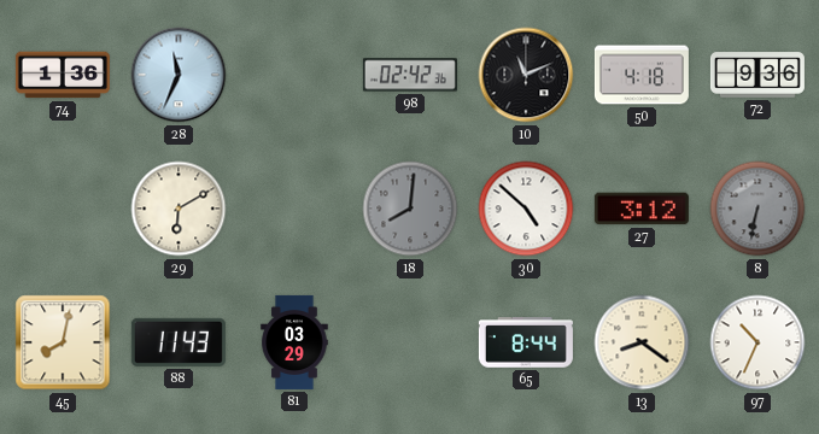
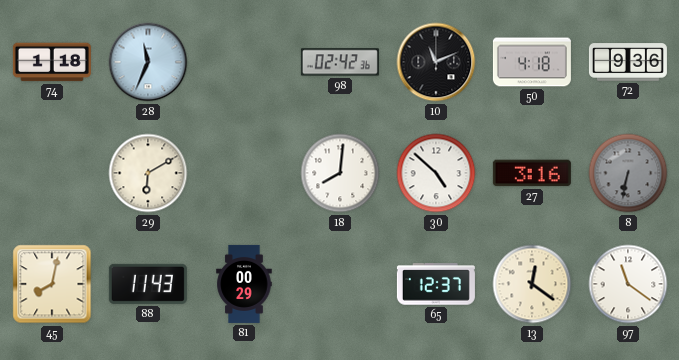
74: 1:36 -> 1:18 (52, 62)
18 dial: grey -> white (340, 173)
27: 3:12 -> 3:16 (532, 173)
81: 03:29 -> 00:29 (244, 284)
65: 8:44 -> 12:37 (436, 284)
13: 8:21 -> 12:21 (532, 284)
97: 10:34 -> 11:21 (628, 284)
